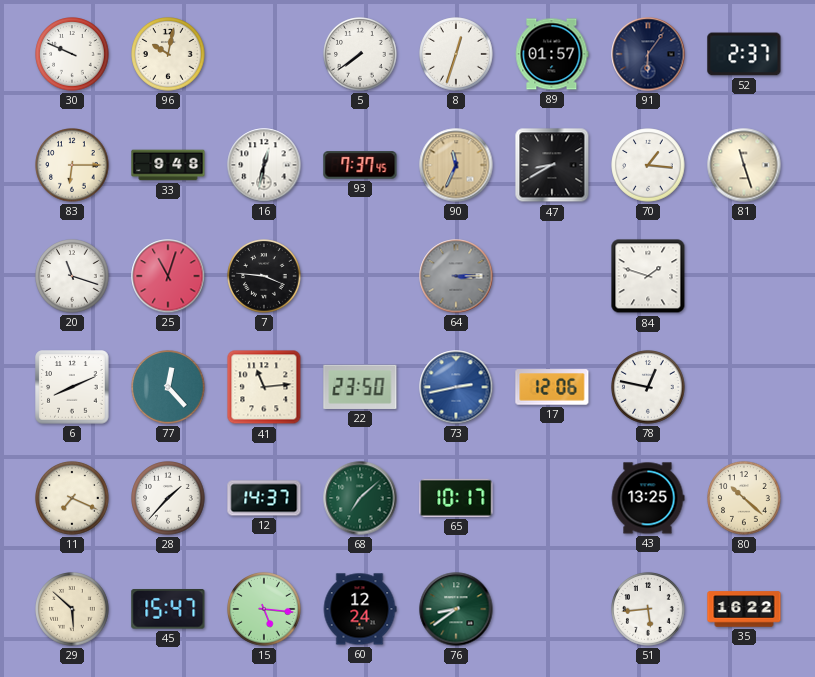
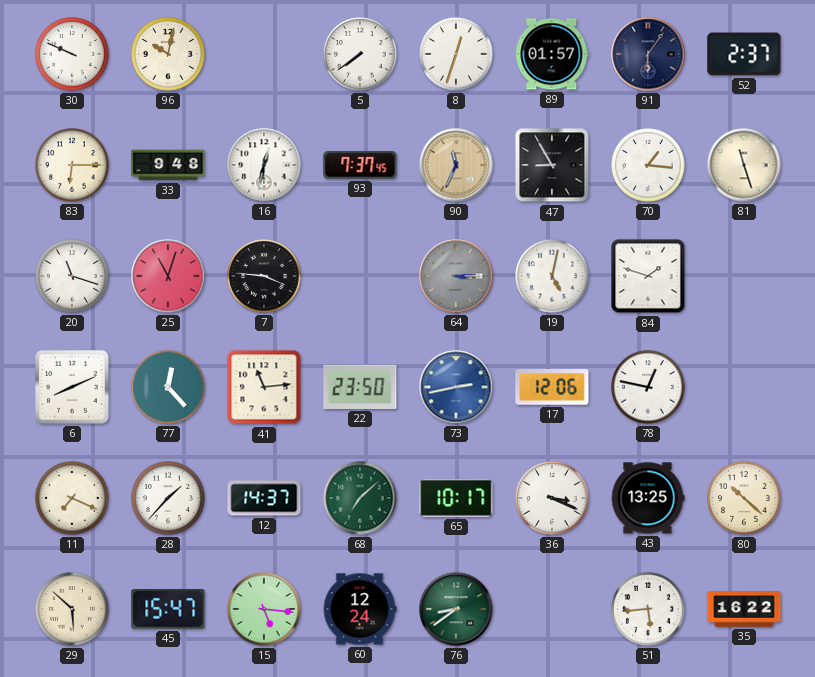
47: 8:40 -> 8:55 (552, 165)
19: none -> 5:02 (552, 276)
36: none -> 3:19 (552, 498)
